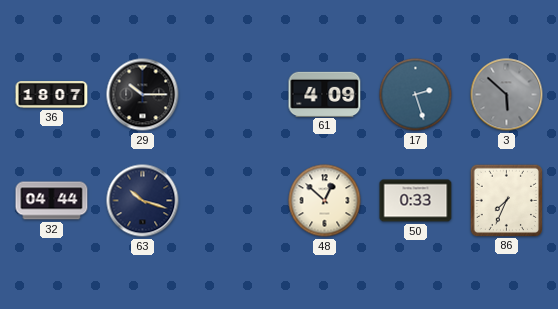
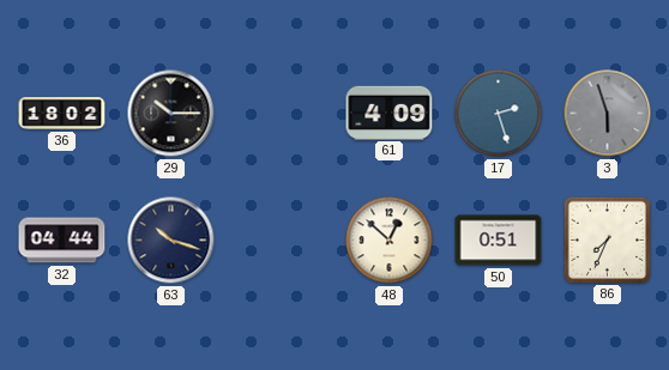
36: 18:07 -> 18:02 (62, 114)
3: 5:52 -> 5:57 (608, 114)
50: 0:33 -> 0:51 (499, 241)
